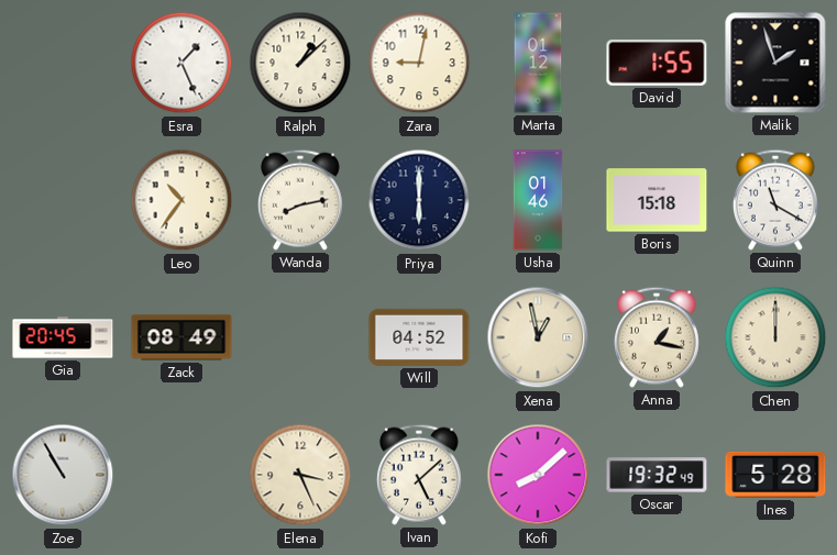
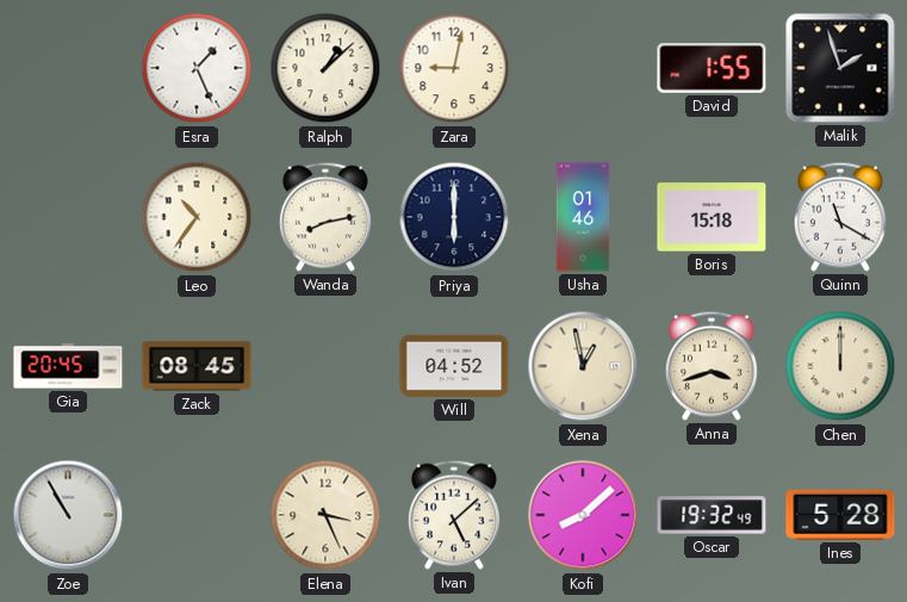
Marta: 01:12 -> none (538, 63)
Zack: 08:49 -> 08:45 (197, 366)
Anna: 1:17 -> 3:42 (712, 366)
